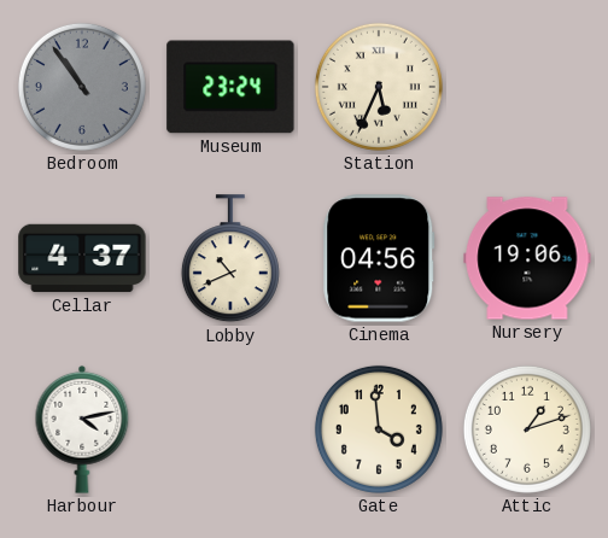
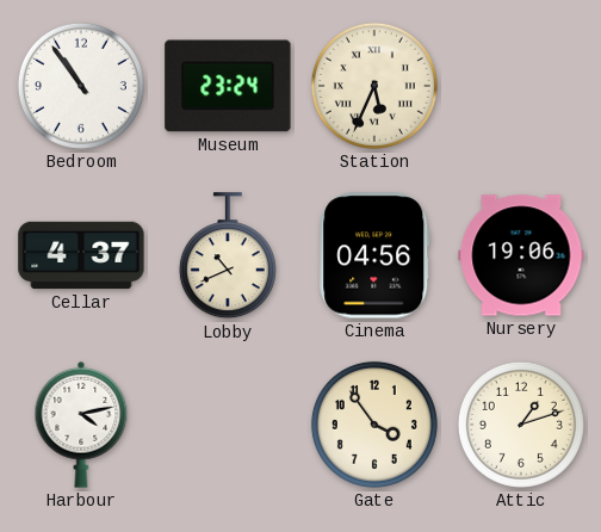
Bedroom dial: grey -> white (81, 86)
Gate: 3:59 -> 3:54 (374, 425)
